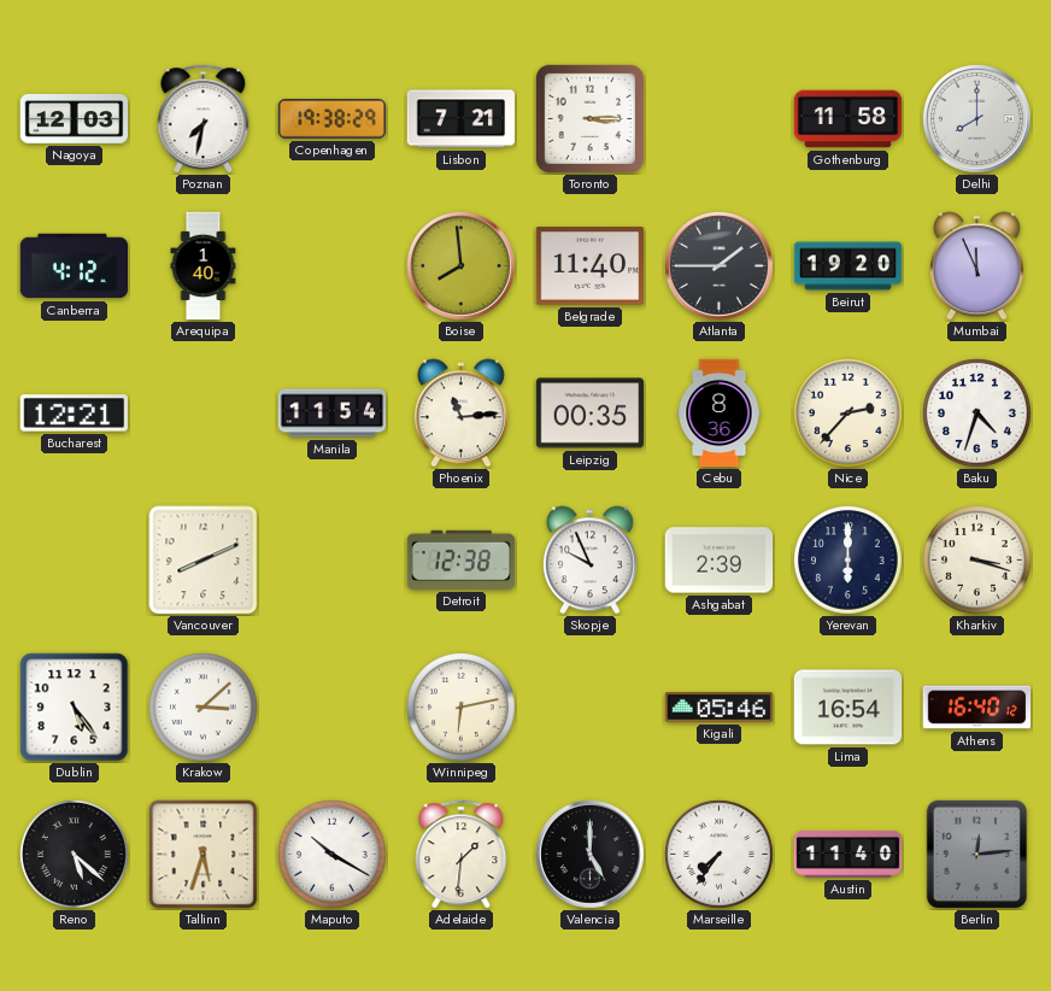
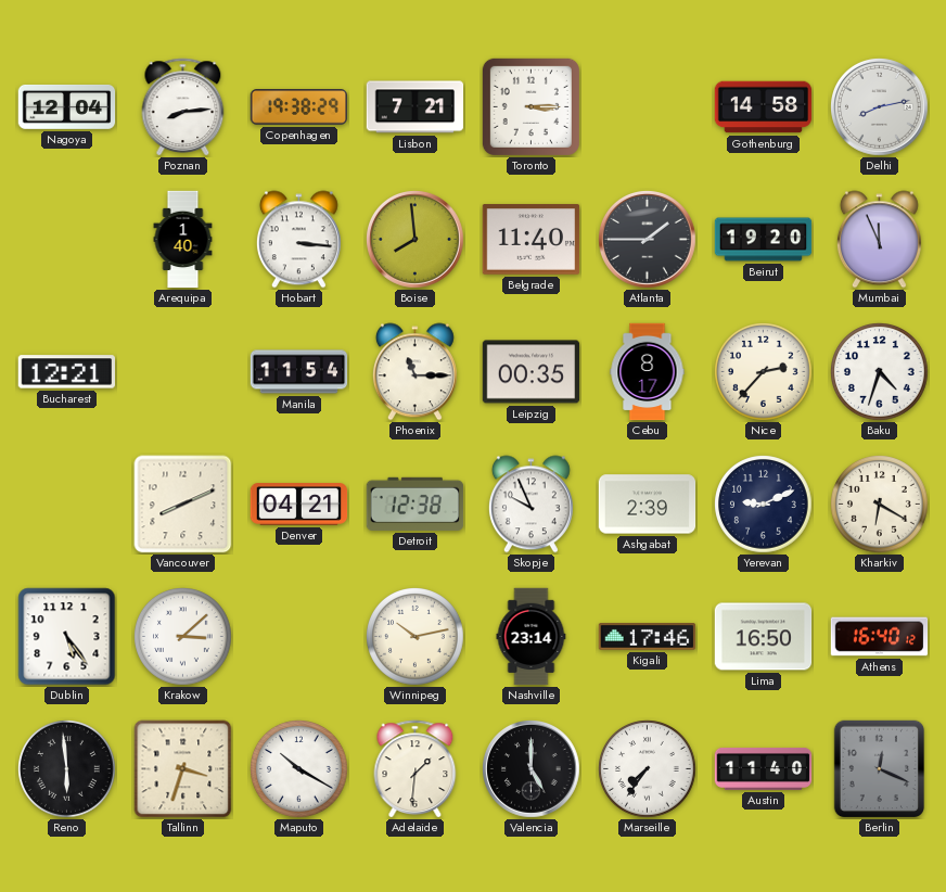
Nagoya: 12:03 -> 12:04 (67, 106)
Poznan: 7:32 -> 8:14 (183, 107)
Gothenburg: 11:58 -> 14:58 (764, 107)
Delhi: 8:00 -> 8:13 (880, 107)
Canberra: 4:12 -> none (75, 266)
Hobart: none -> 3:16 (298, 240)
Phoenix: 11:14 -> 11:15 (414, 372)
Cebu: 8:36 -> 8:17 (648, 372)
Denver: none -> 04:21 (299, 505)
Yerevan: 6:00 -> 9:11 (764, 505)
Kharkiv: 3:18 -> 6:20 (880, 505)
Winnipeg: 6:13 -> 10:13 (416, 637)
Nashville: none -> 23:14 (532, 637)
Kigali: 05:46 -> 17:46 (648, 637)
Lima: 16:54 -> 16:50 (764, 637)
Reno: 5:22 -> 5:59 (67, 769)
Tallinn: 5:33 -> 3:33 (183, 769)
Berlin: 12:14 -> 12:19 (880, 769)
